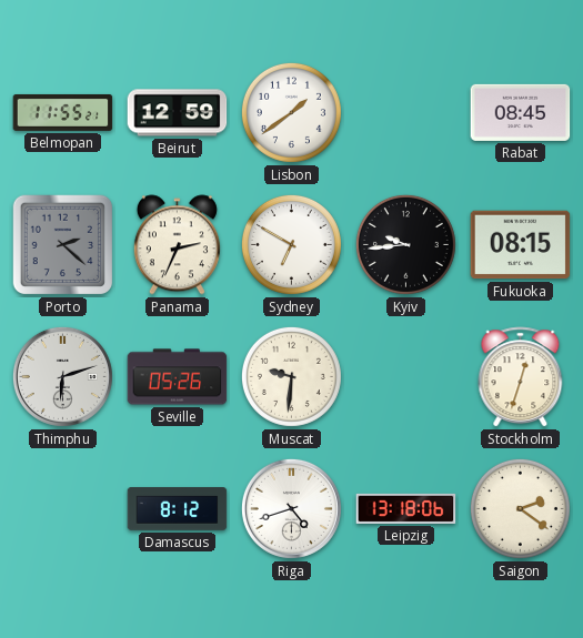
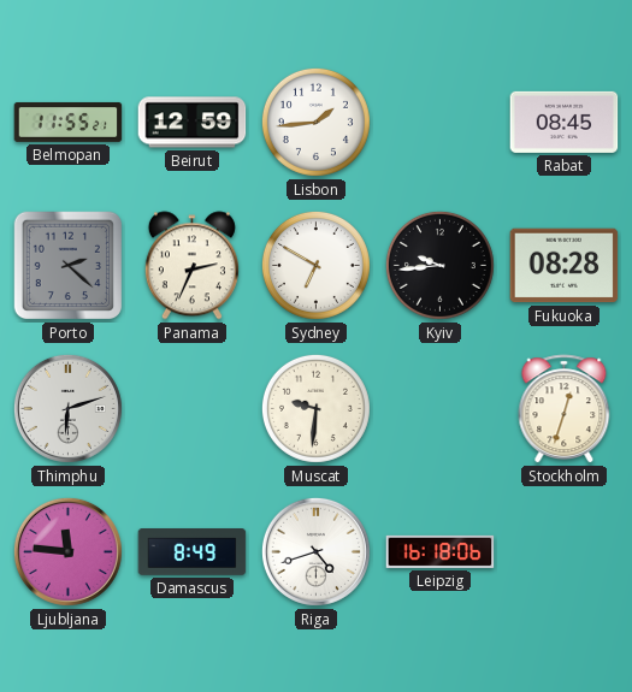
Lisbon: 1:39 -> 1:44 (315, 122)
Fukuoka: 08:15 -> 08:28 (565, 266)
Seville: 05:26 -> none (178, 377)
Ljubljana: none -> 11:46 (67, 551)
Damascus: 8:12 -> 8:49 (193, 552)
Leipzig: 13:18 -> 16:18 (441, 551)
Saigon: 2:21 -> none (520, 508)
